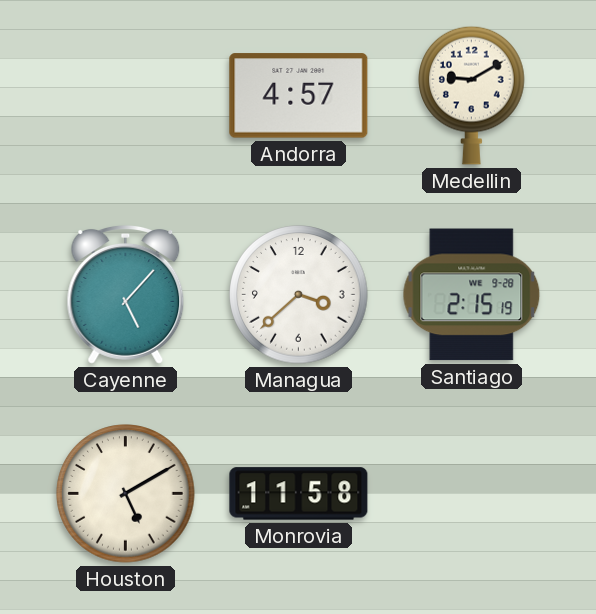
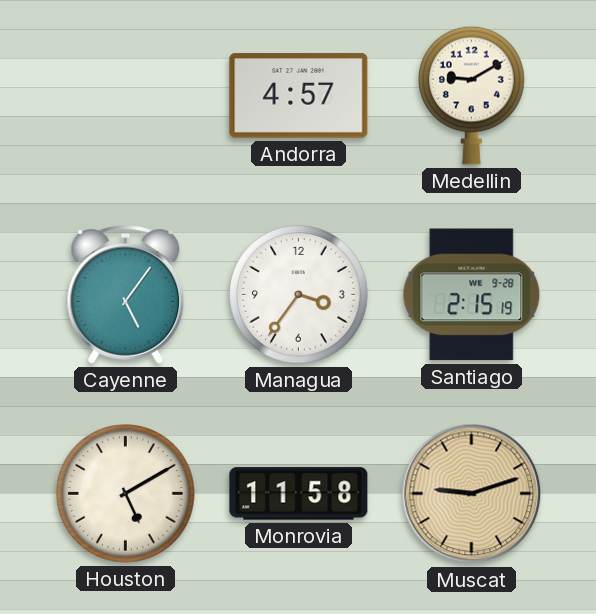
Cayenne: 5:07 -> 5:06 (126, 295)
Managua: 3:38 -> 3:36 (299, 295)
Muscat: none -> 9:12 (472, 494)
